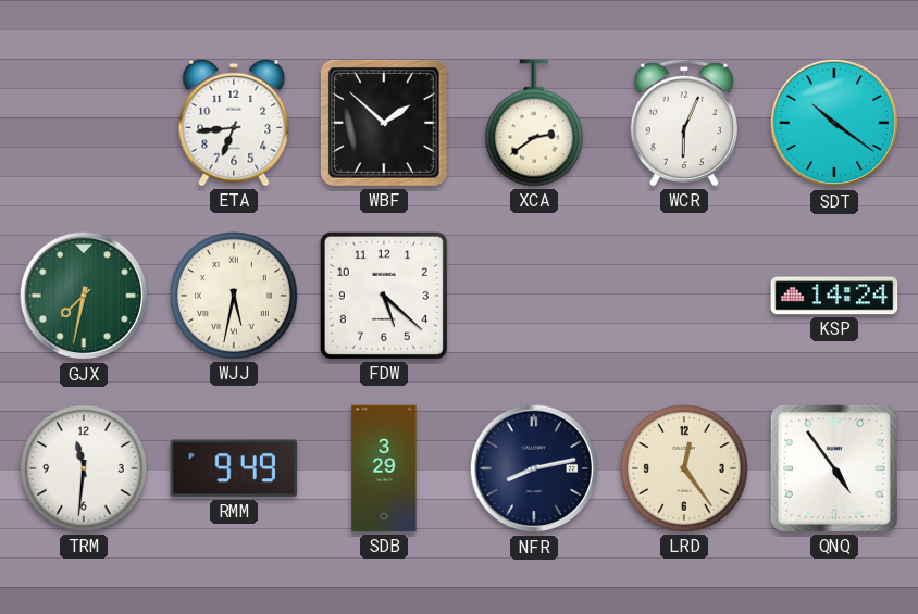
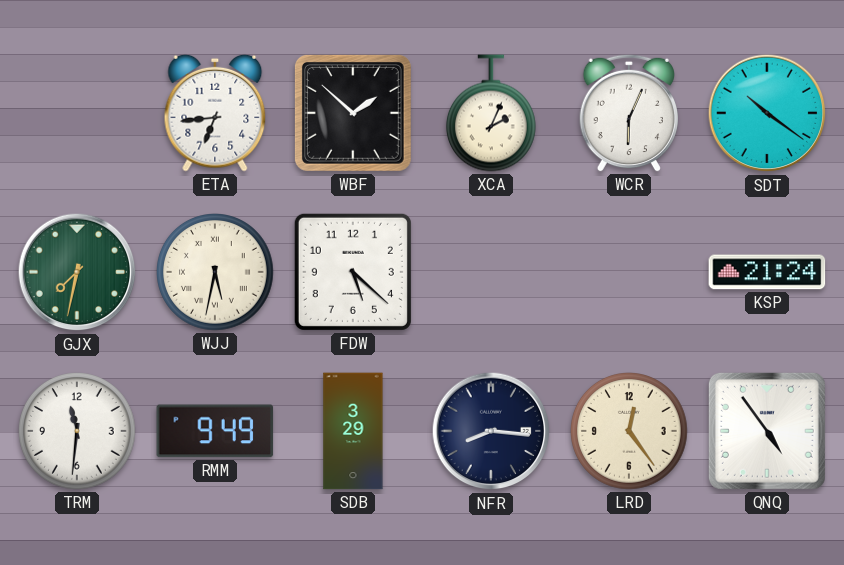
XCA: 2:39 -> 2:04 (491, 113)
KSP: 14:24 -> 21:24 (767, 272)
NFR: 8:13 -> 8:16 (491, 431)
